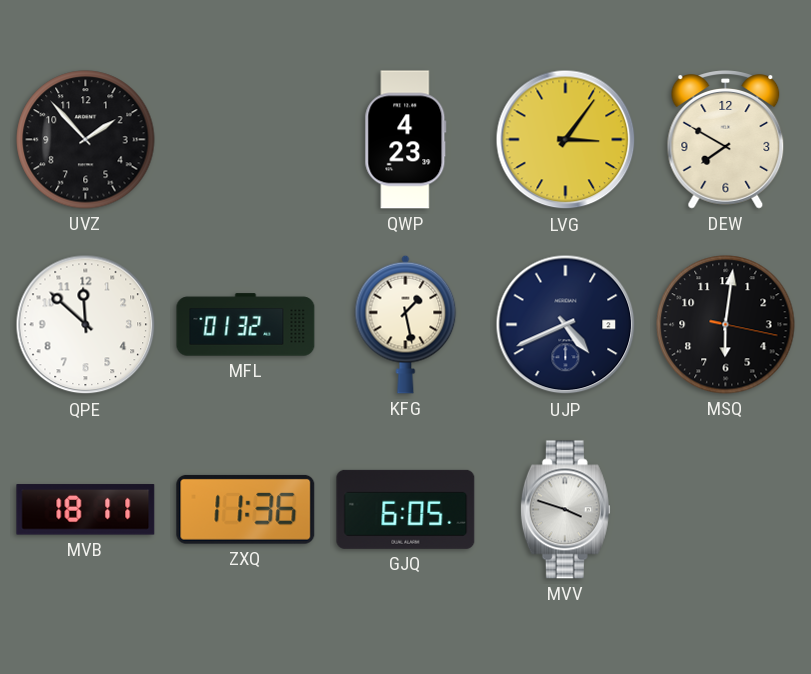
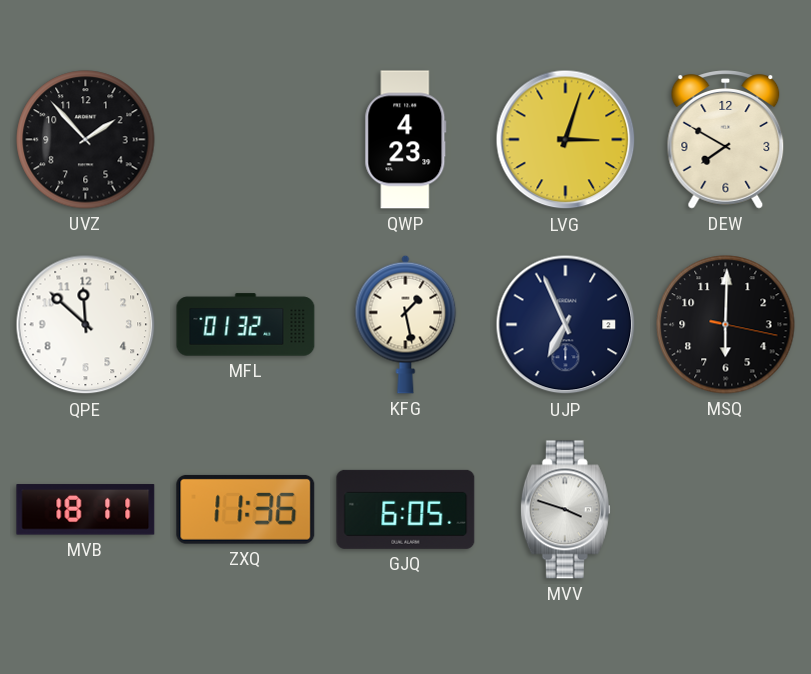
LVG: 3:06 -> 3:03 (566, 140)
UJP: 4:41 -> 6:56 (566, 325)
MSQ: 6:01 -> 6:00 (726, 325)
